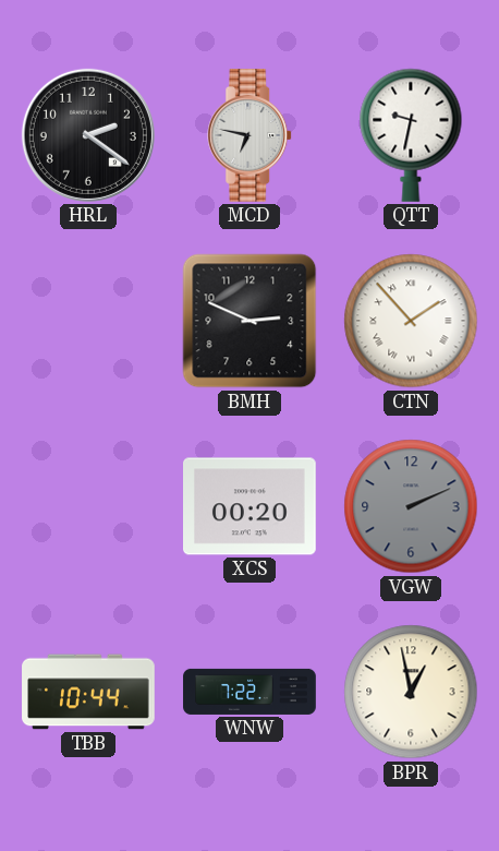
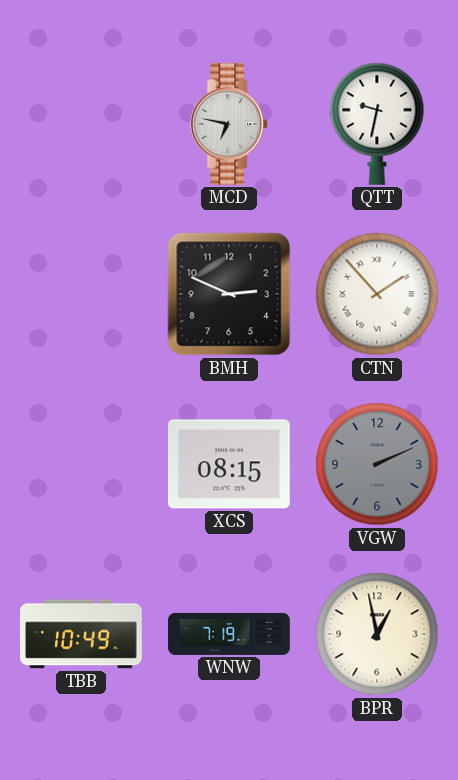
HRL: 2:21 -> none (88, 135)
XCS: 00:20 -> 08:15 (230, 464)
TBB: 10:44 -> 10:49 (81, 634)
WNW: 7:22 -> 7:19 (229, 634)
